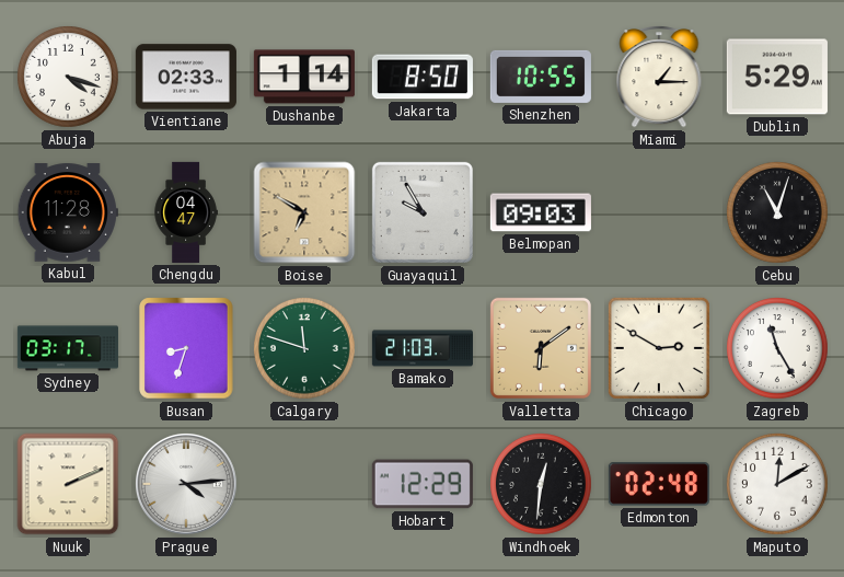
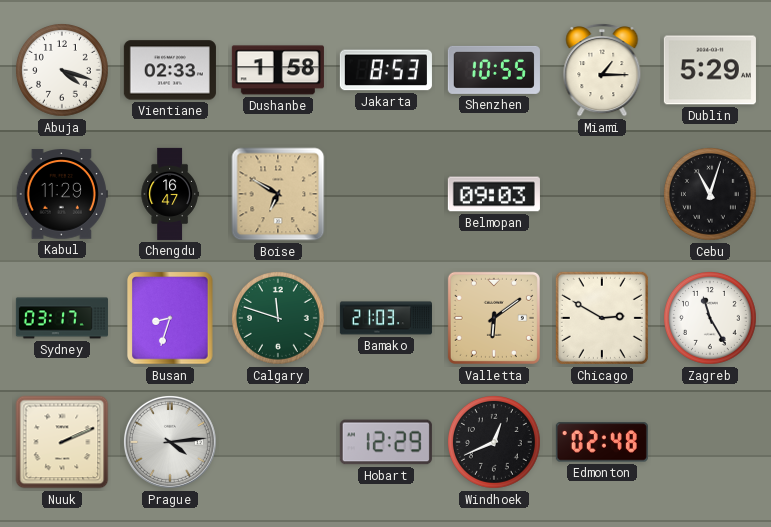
Dushanbe: 1:14 -> 1:58 (278, 70)
Jakarta: 8:50 -> 8:53 (386, 70)
Kabul: 11:28 -> 11:29 (62, 194)
Chengdu: 04:47 -> 16:47 (170, 194)
Guayaquil: 9:55 -> none (423, 212)
Windhoek: 12:31 -> 12:41 (495, 443)
Maputo: 12:10 -> none (778, 485)
